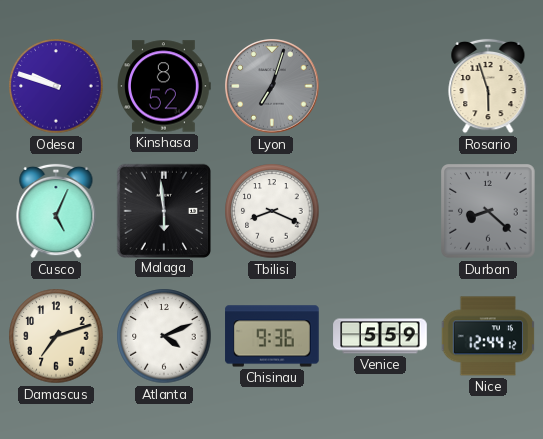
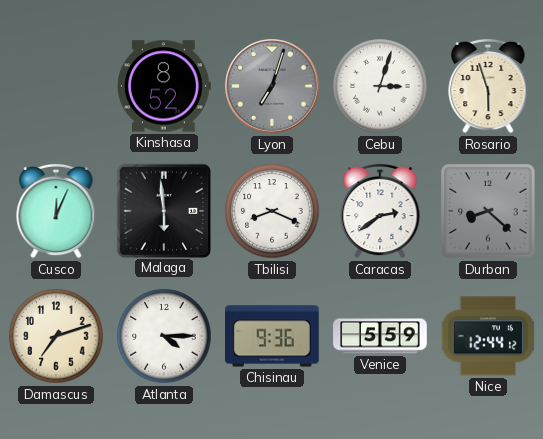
Odesa: 9:48 -> none (56, 86)
Cebu: none -> 3:03 (380, 86)
Cusco: 5:04 -> 12:04 (56, 211)
Caracas: none -> 2:39 (380, 211)
Atlanta: 4:11 -> 4:15 (164, 336)
